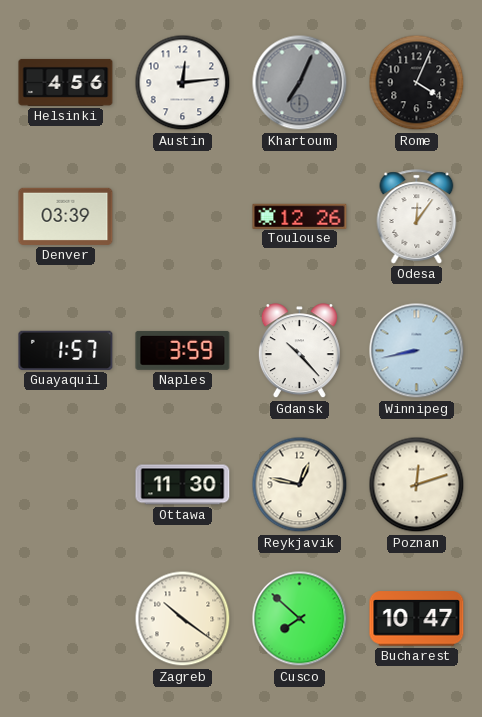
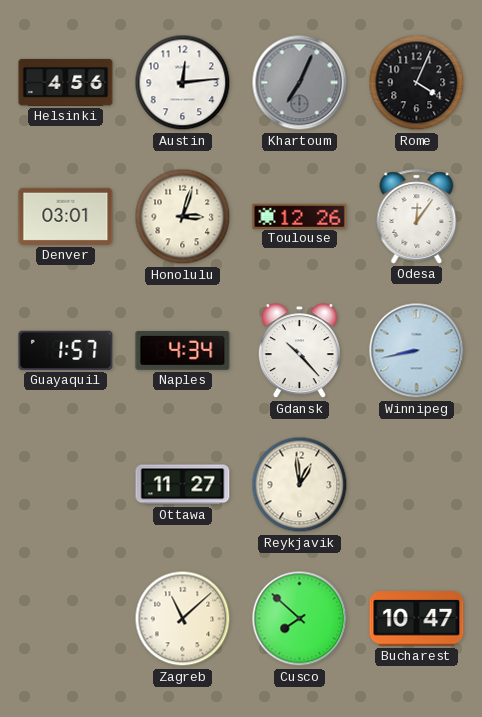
Denver: 03:39 -> 03:01 (66, 216)
Honolulu: none -> 3:03 (183, 217)
Naples: 3:59 -> 4:34 (183, 350)
Ottawa: 11:30 -> 11:27 (183, 485)
Reykjavik: 12:47 -> 12:59 (300, 485)
Poznan: 12:12 -> none (417, 485)
Zagreb: 10:21 -> 11:08 (183, 619)
